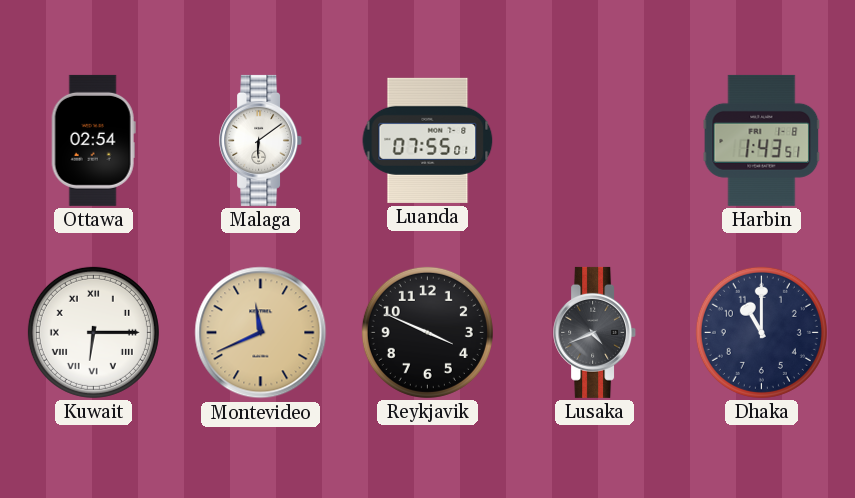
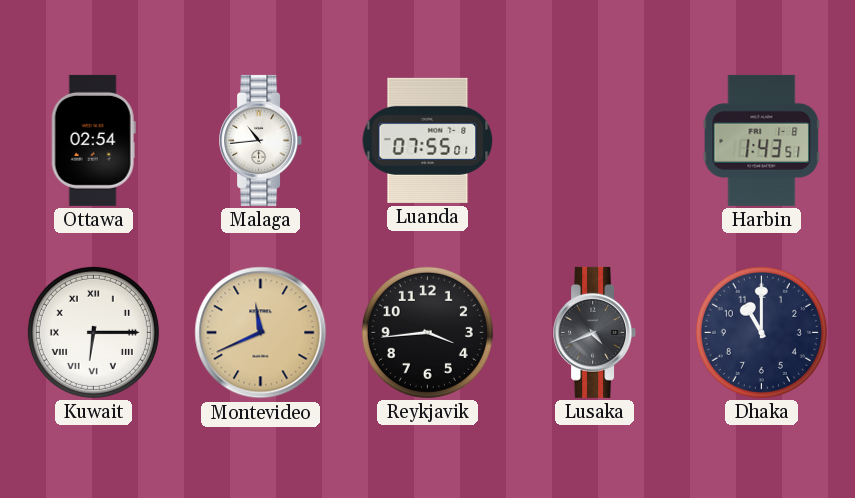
Malaga: 6:09 -> 10:44 (261, 140)
Reykjavik: 3:49 -> 3:44 (427, 332)
